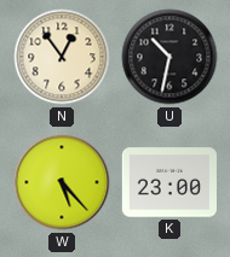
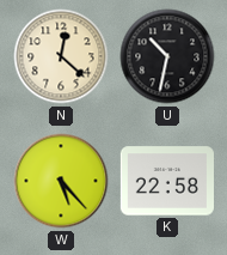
N: 12:54 -> 12:22 (61, 56)
K: 23:00 -> 22:58 (166, 181)
